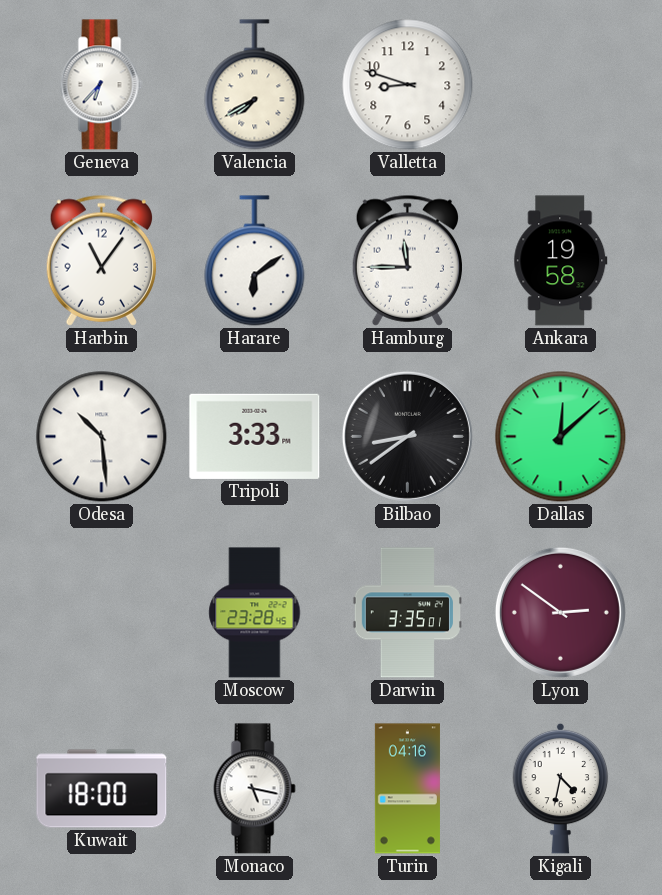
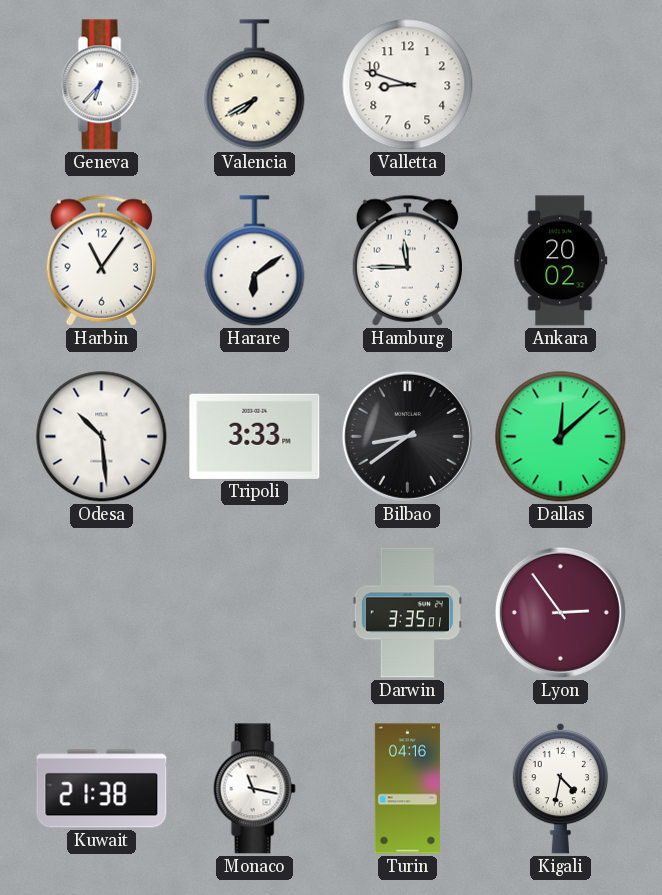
Ankara: 19:58 -> 20:02 (561, 261)
Moscow: 23:28 -> none (255, 613)
Lyon: 2:51 -> 2:54 (560, 612)
Kuwait: 18:00 -> 21:38 (102, 789)
Monaco: 5:17 -> 11:17 (254, 789)
